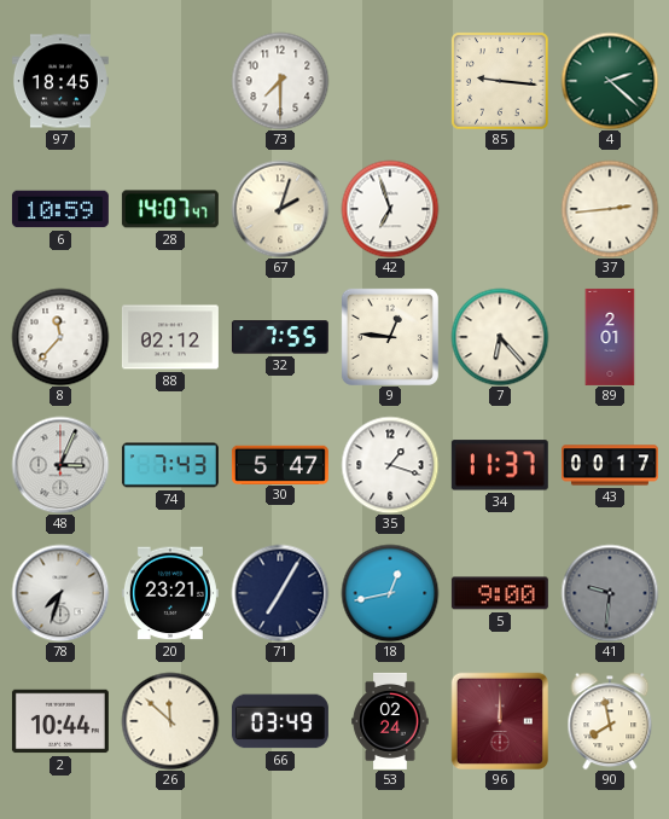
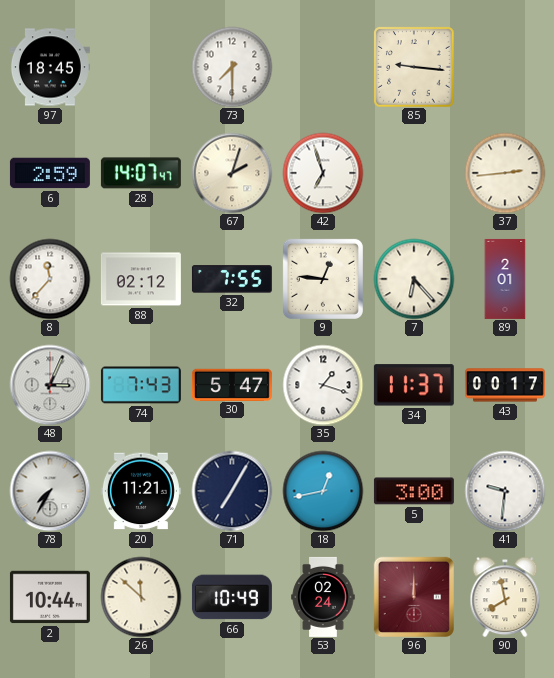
4: 2:22 -> none (610, 81)
6: 10:59 -> 2:59 (50, 173)
78: 7:33 -> 7:35 (50, 491)
20: 23:21 -> 11:21 (141, 491)
5: 9:00 -> 3:00 (414, 491)
41 dial: grey -> white (505, 491)
66: 03:49 -> 10:49 (232, 597)
